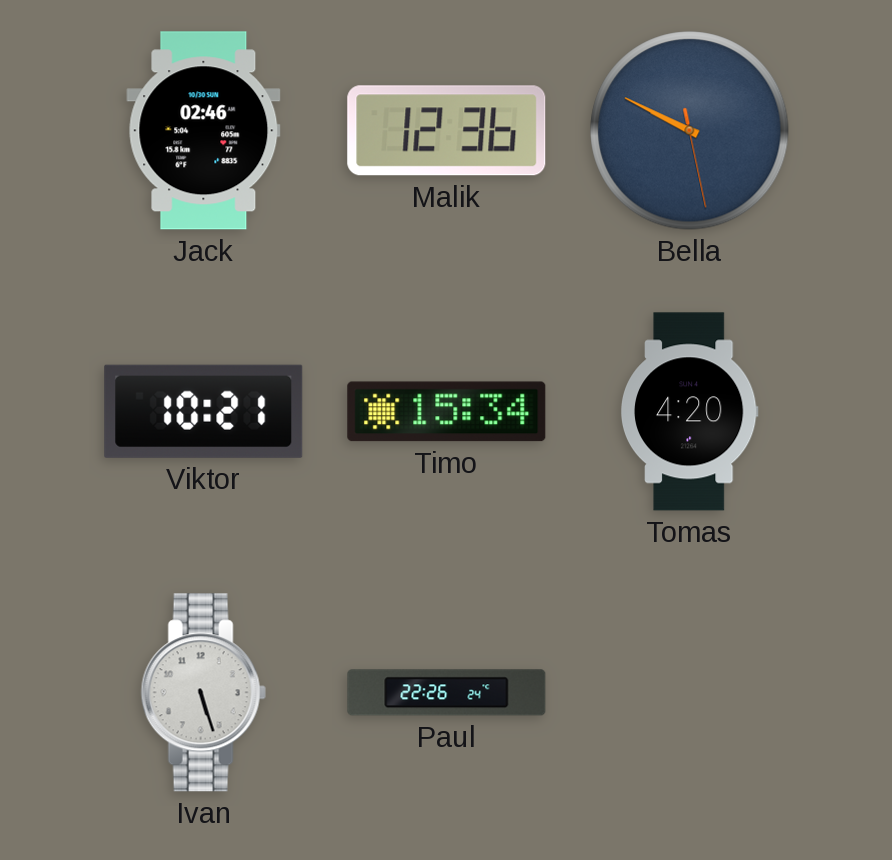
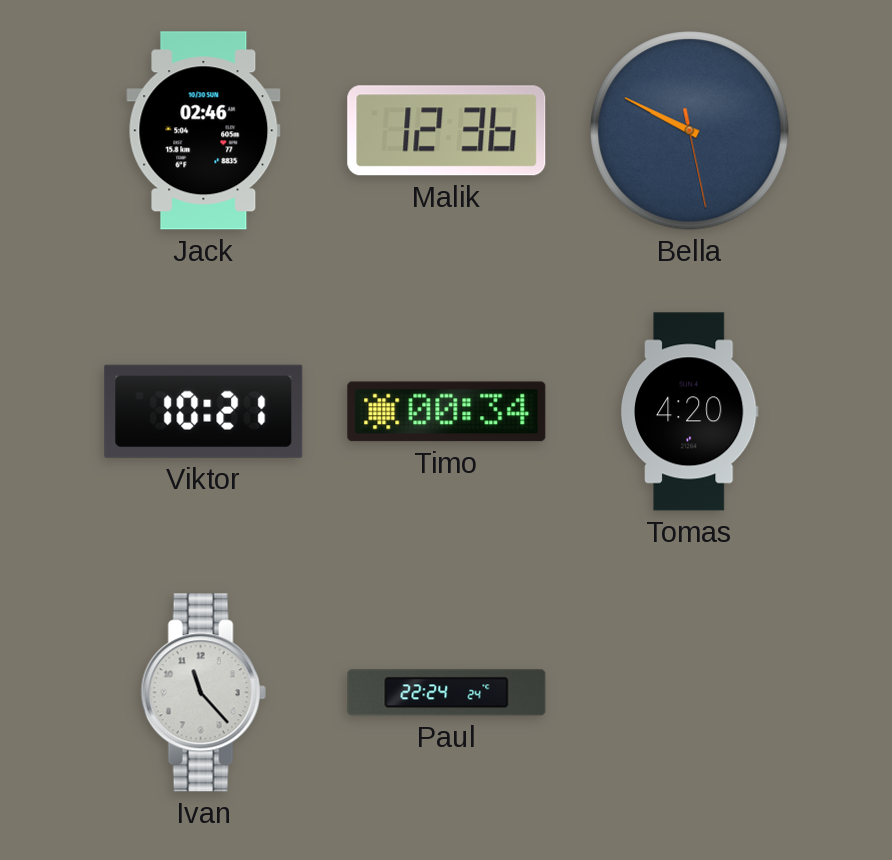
Timo: 15:34 -> 00:34 (447, 412)
Ivan: 5:27 -> 11:23 (203, 693)
Paul: 22:26 -> 22:24 (447, 693)
